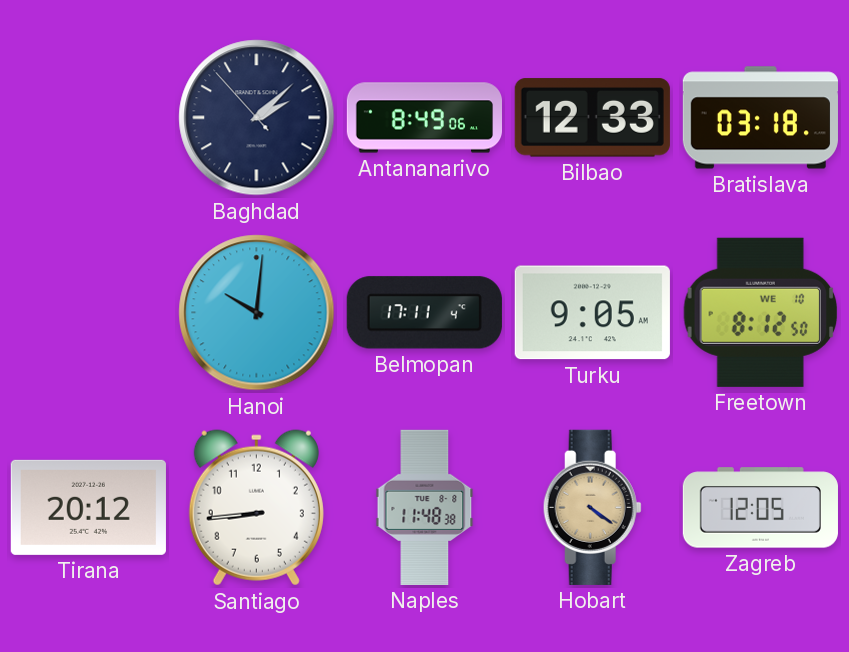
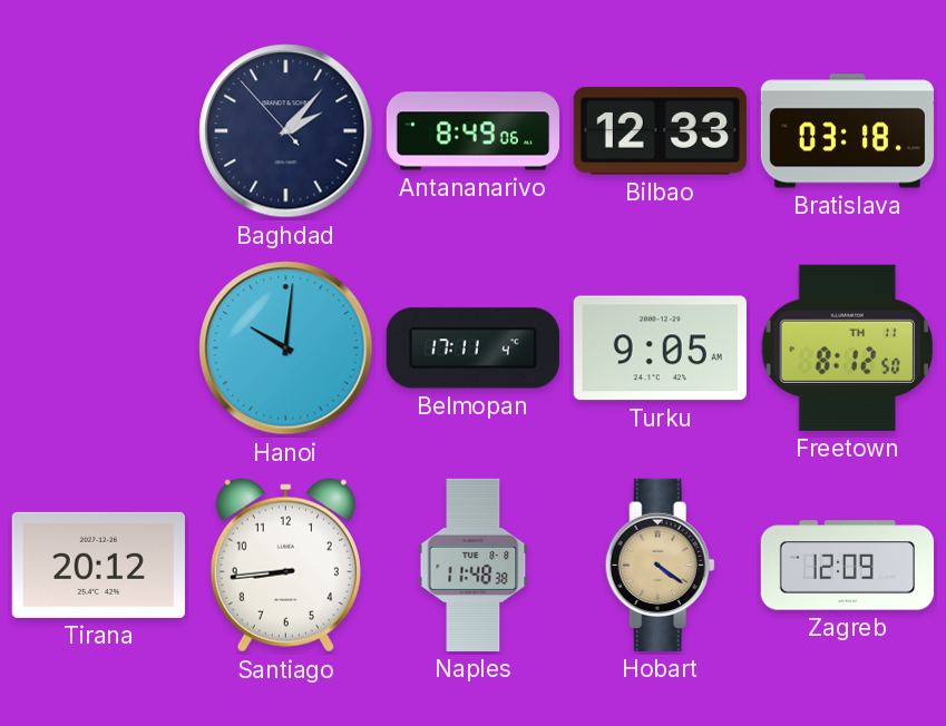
Baghdad: 2:07 -> 2:06 (286, 131)
Freetown date: WE 10 -> TH 11 (848, 347)
Zagreb: 12:05 -> 12:09 (847, 566)
